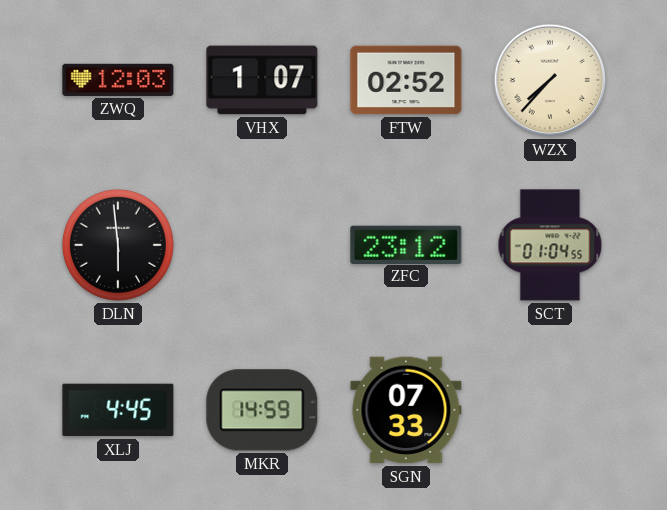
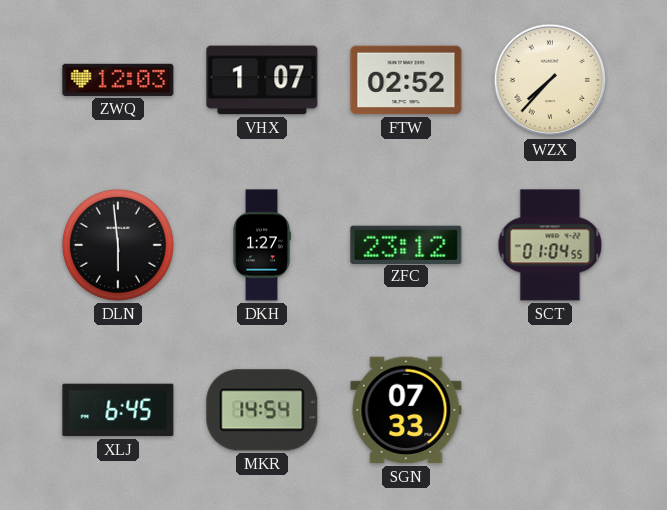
DKH: none -> 1:27 (262, 245)
XLJ: 4:45 -> 6:45 (118, 410)
MKR: 14:59 -> 14:54 (262, 410)
